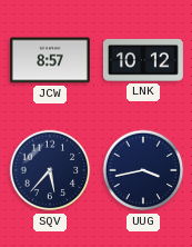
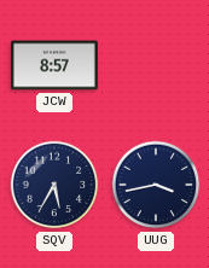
LNK: 10:12 -> none (143, 61)
SQV: 5:37 -> 5:35 (54, 185)
